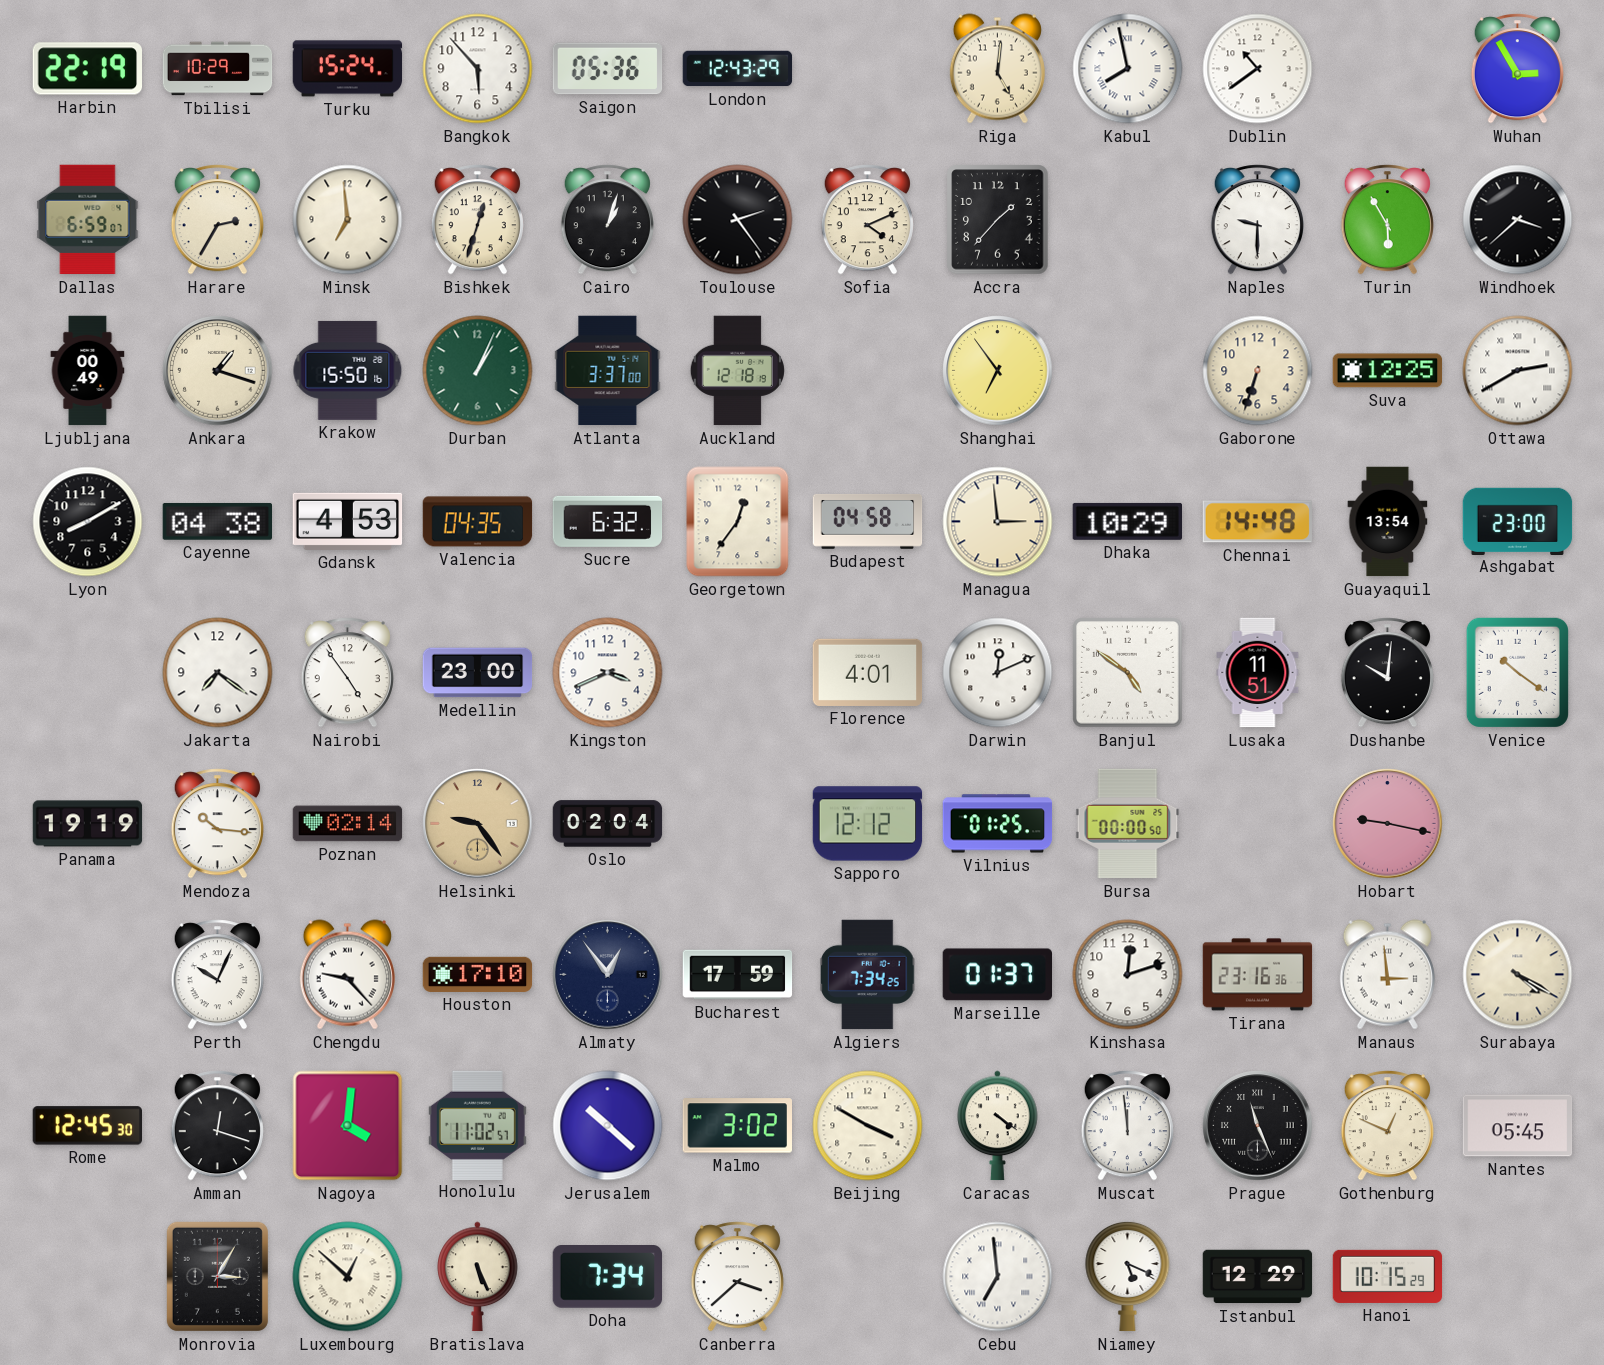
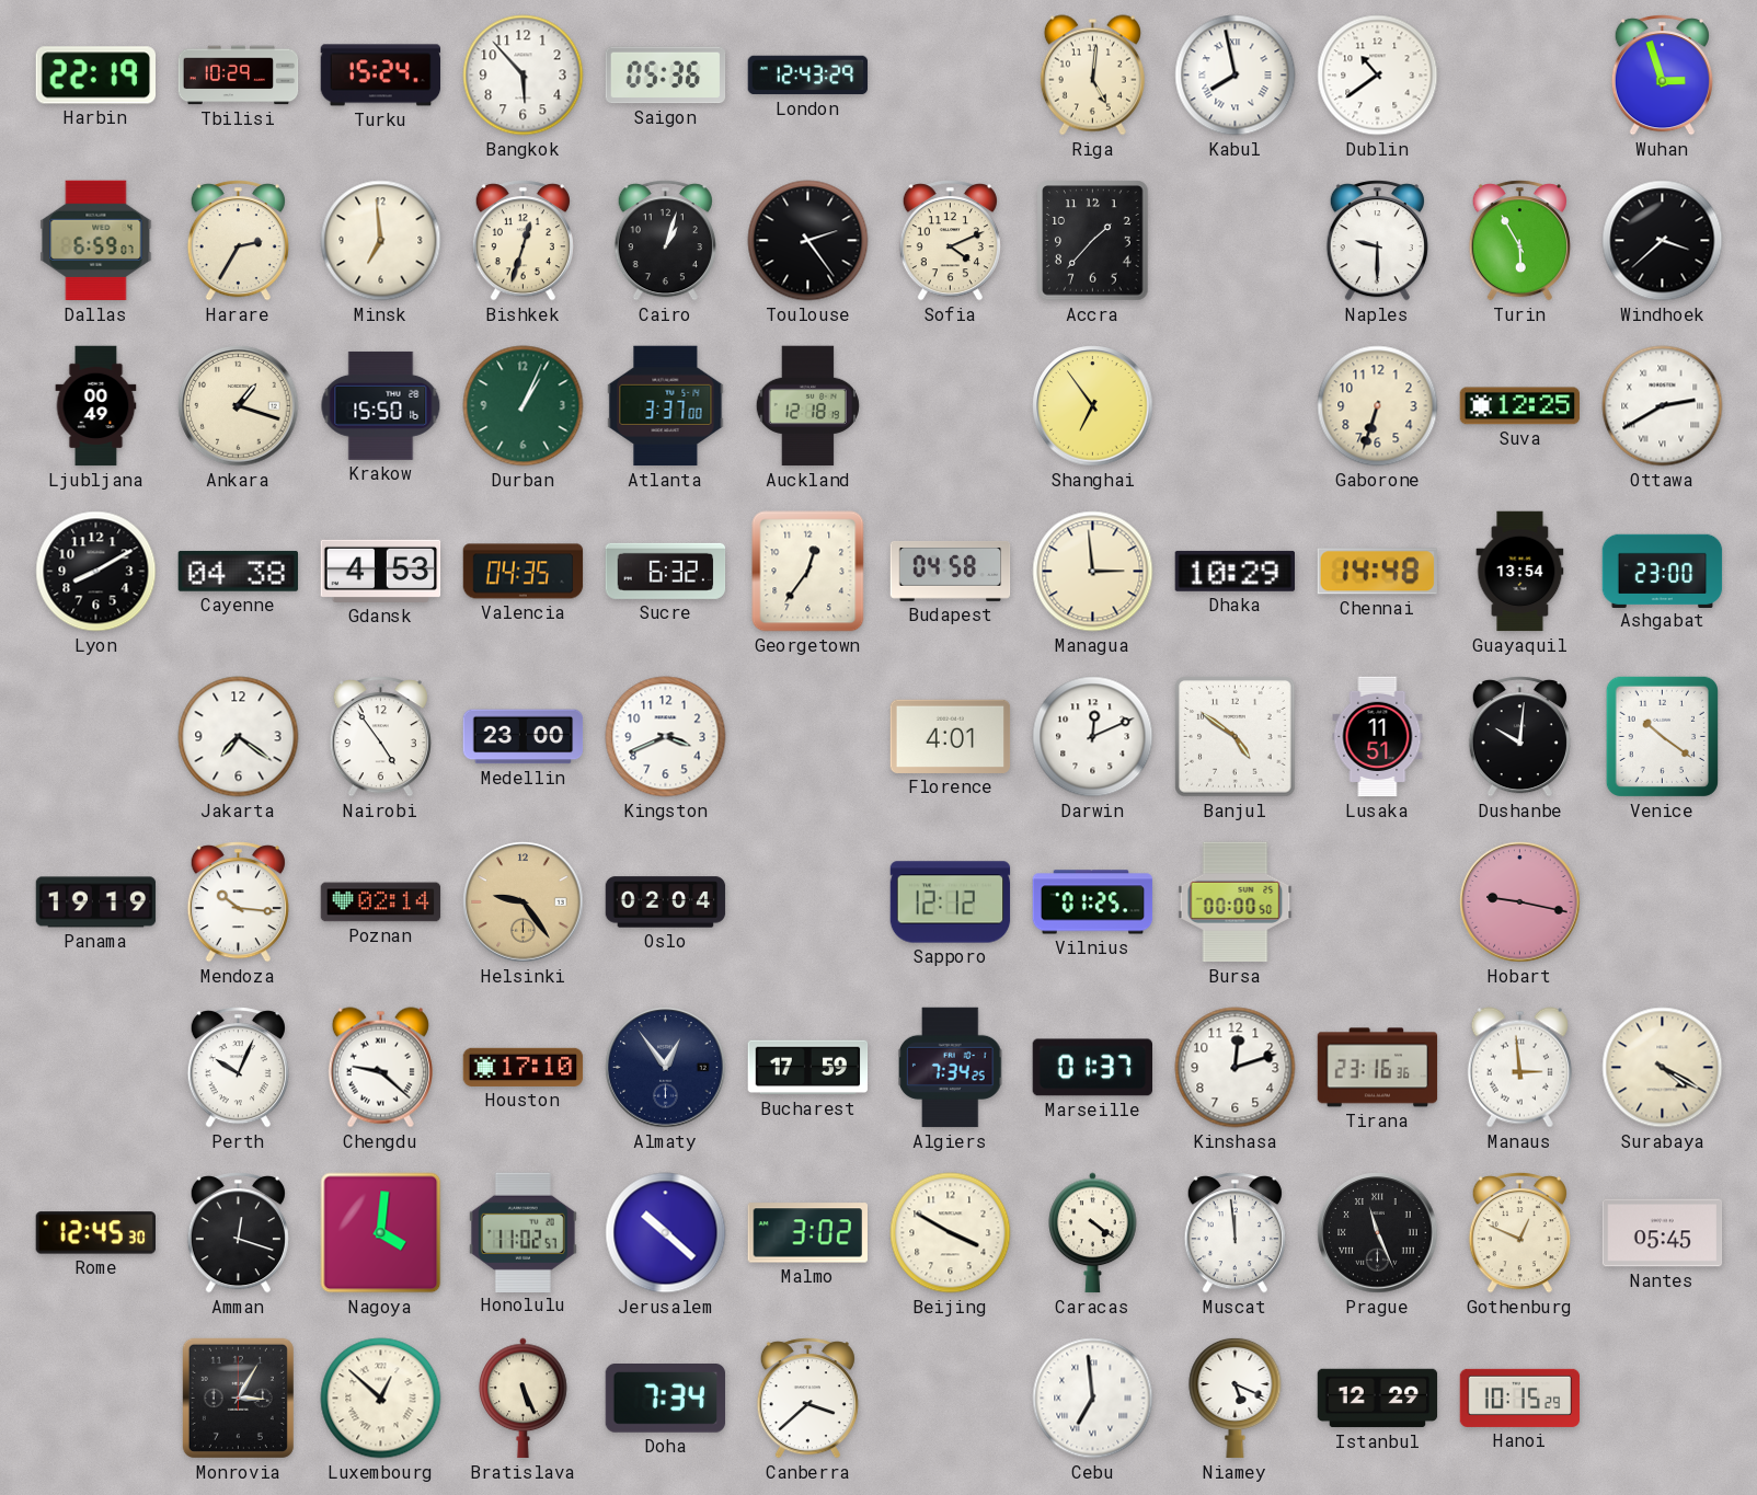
Wuhan: 2:55 -> 2:57 (1662, 76)
Chengdu: 9:23 -> 9:22 (380, 1068)
